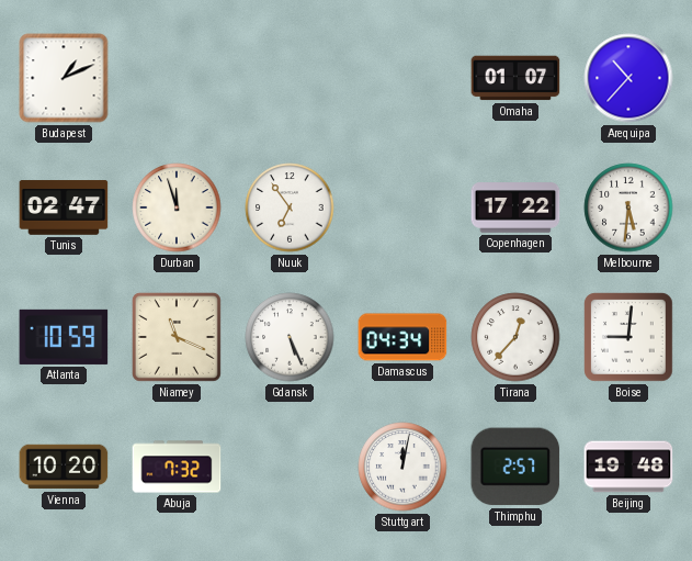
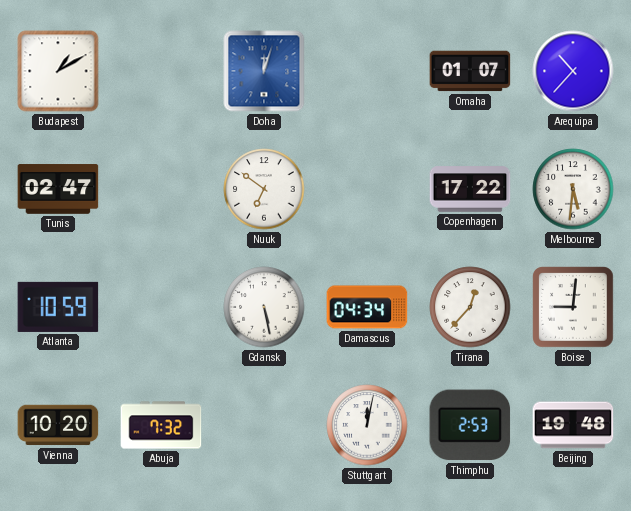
Budapest: 1:11 -> 1:10 (58, 71)
Doha: none -> 12:03 (264, 71)
Durban: 11:57 -> none (177, 207)
Nuuk: 6:54 -> 6:51 (264, 189)
Niamey: 11:19 -> none (177, 337)
Gdansk: 5:26 -> 5:28 (264, 307)
Thimphu: 2:57 -> 2:53 (470, 425)
